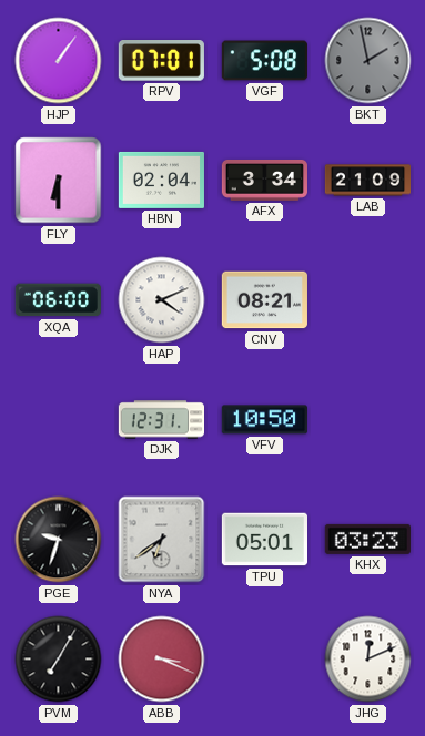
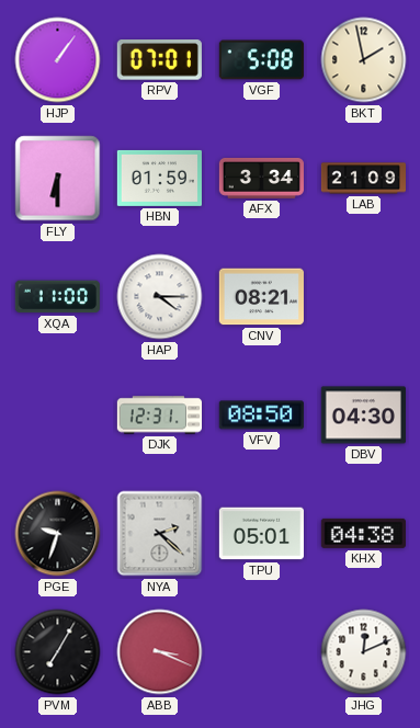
BKT dial: grey -> cream (364, 60)
HBN: 02:04 -> 01:59 (159, 178)
XQA: 06:00 -> 11:00 (57, 297)
HAP: 4:11 -> 4:15 (160, 297)
VFV: 10:50 -> 08:50 (261, 416)
DBV: none -> 04:30 (363, 416)
NYA: 6:39 -> 2:22 (160, 534)
KHX: 03:23 -> 04:38 (363, 533)
